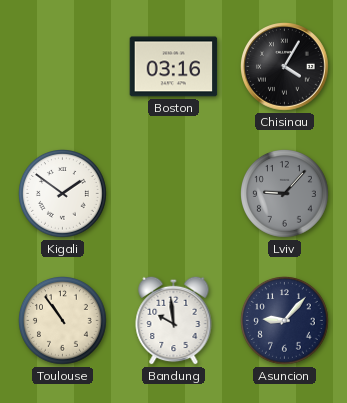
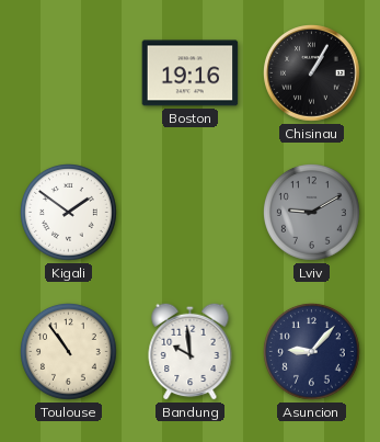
Boston: 03:16 -> 19:16 (191, 73)
Chisinau: 4:05 -> 1:05 (312, 73)
Lviv: 9:07 -> 9:10 (312, 213)
